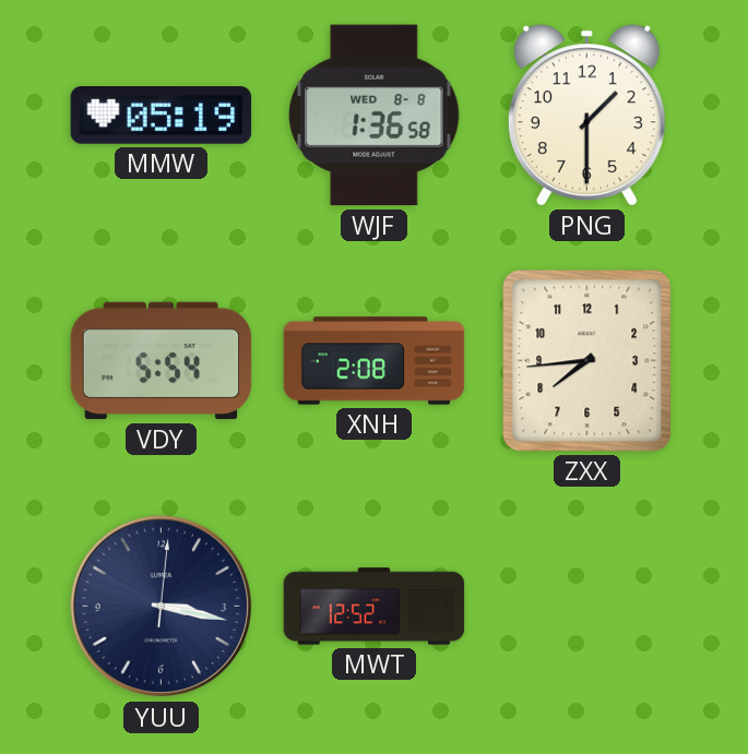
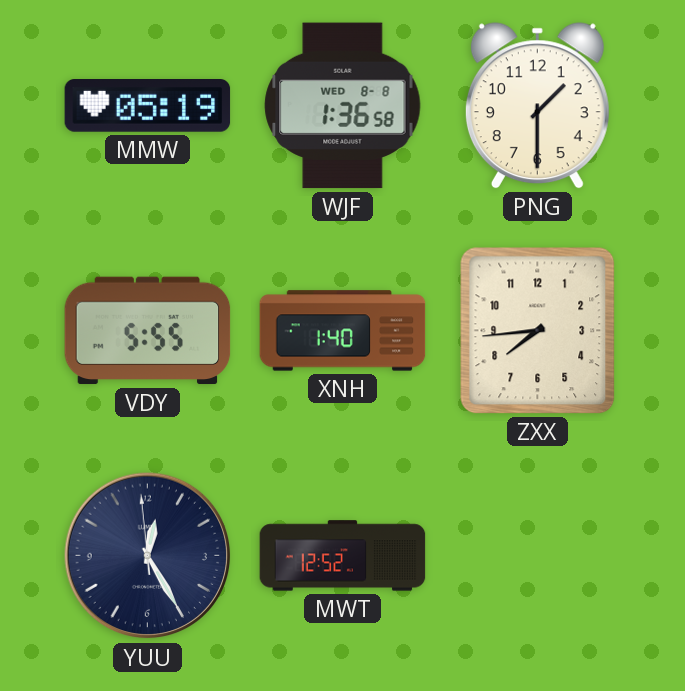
VDY: 5:54 -> 5:55 (148, 331)
XNH: 2:08 -> 1:40 (343, 331)
YUU: 3:17 -> 12:24 (148, 556)
